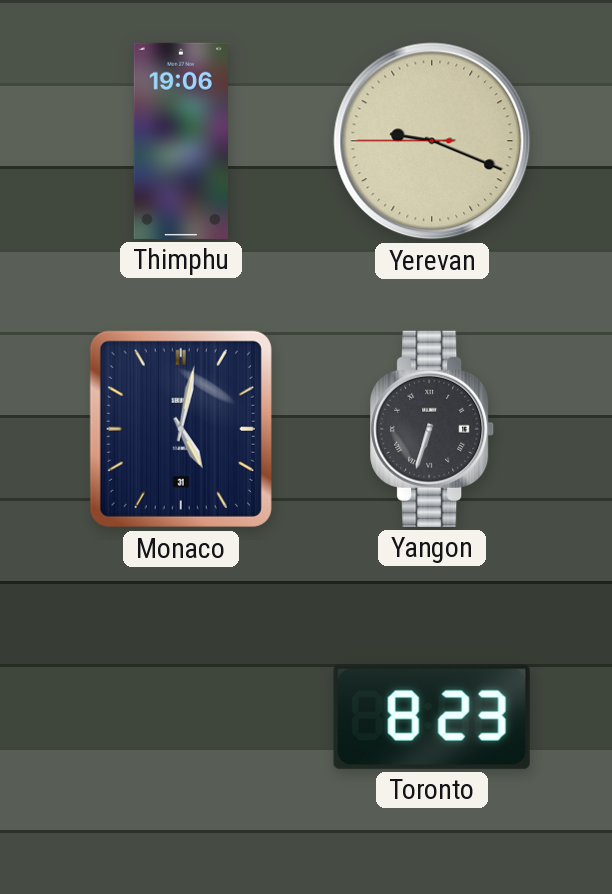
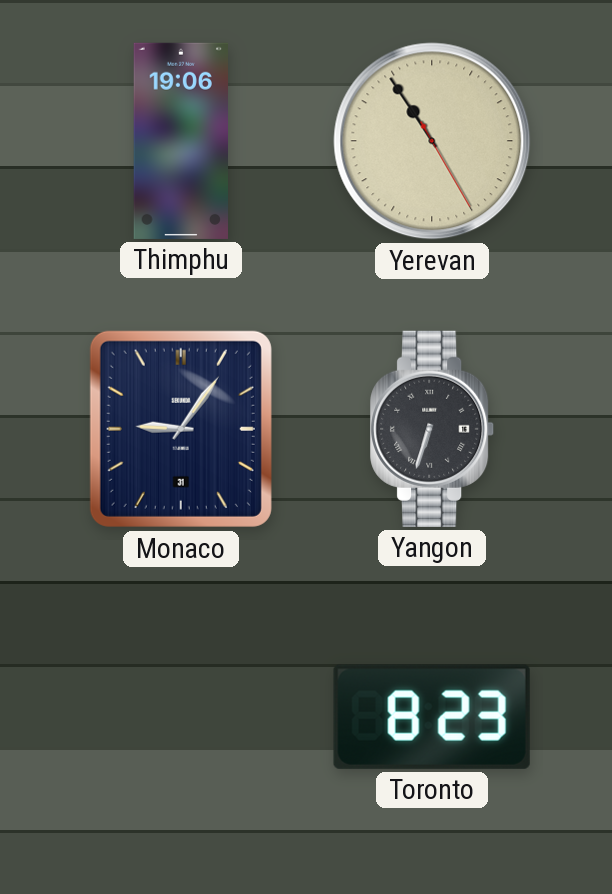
Yerevan: 9:18 -> 10:54 (432, 141)
Monaco: 5:02 -> 9:06 (181, 429)
